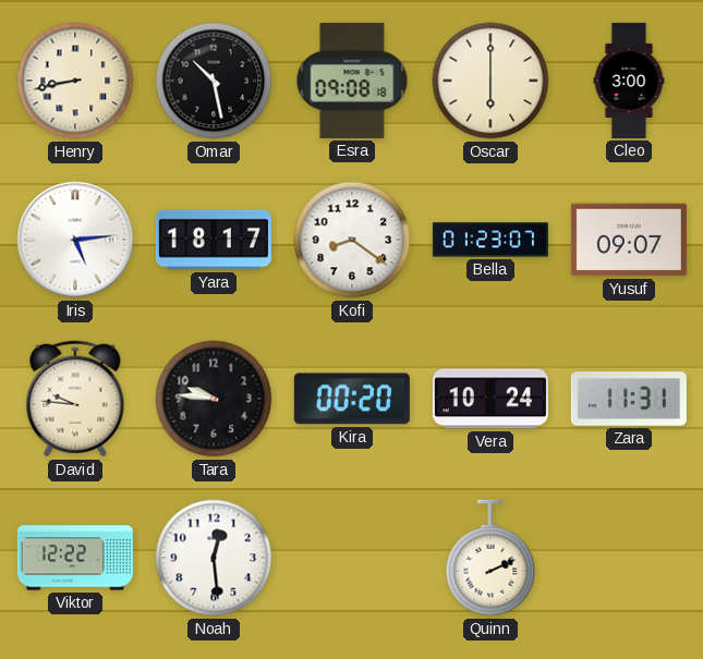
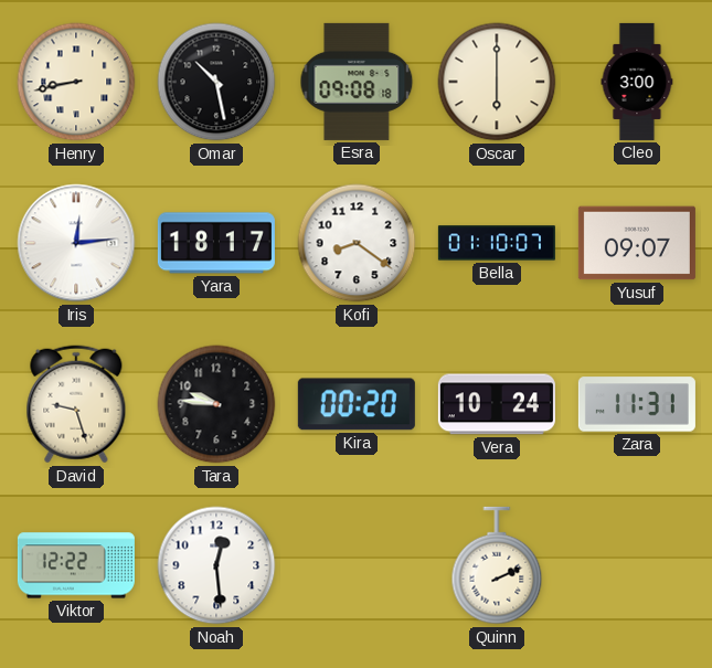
Iris: 5:14 -> 12:14 (76, 243)
Bella: 01:23 -> 01:10 (497, 243)
David: 9:46 -> 9:27 (76, 404)
